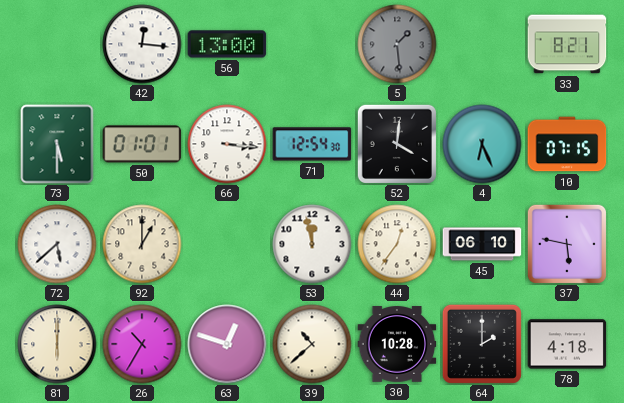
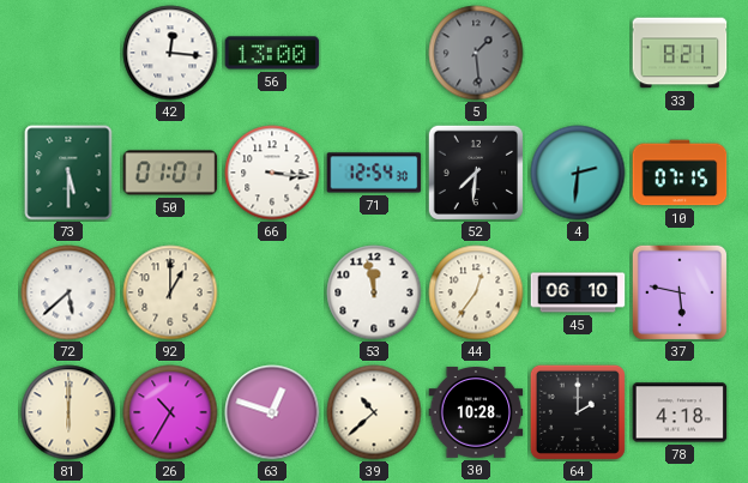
52: 4:01 -> 7:31 (475, 171)
4: 6:26 -> 2:31 (578, 173)
